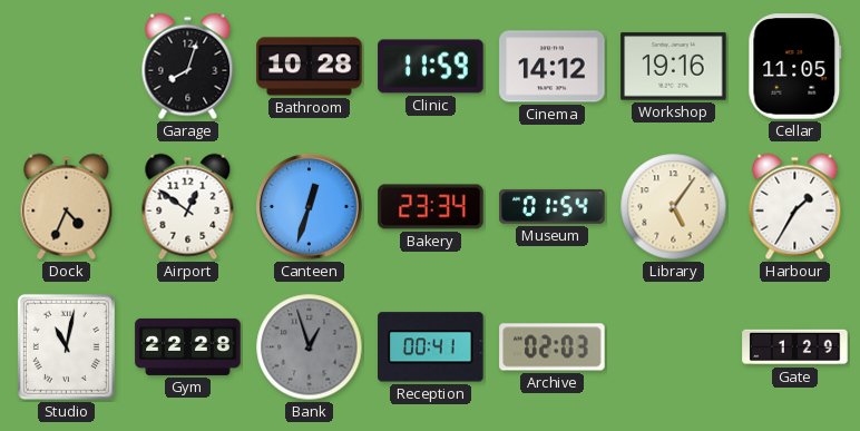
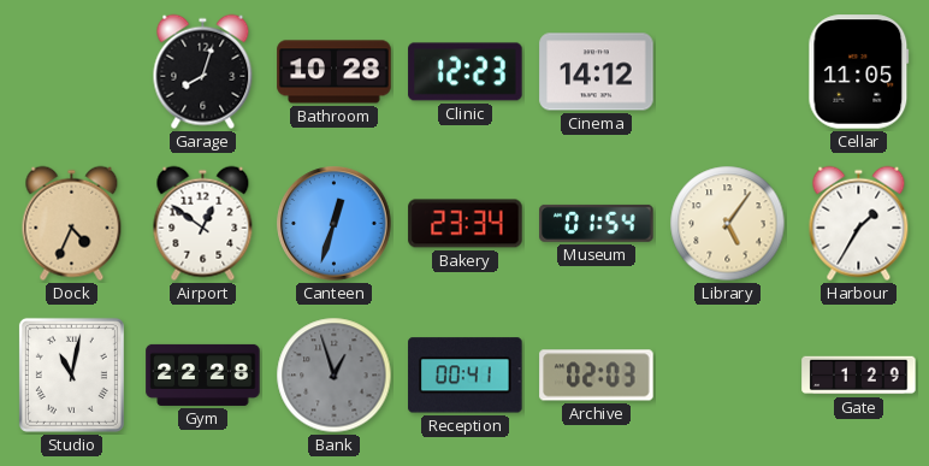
Clinic: 11:59 -> 12:23 (466, 72)
Workshop: 19:16 -> none (674, 67)
